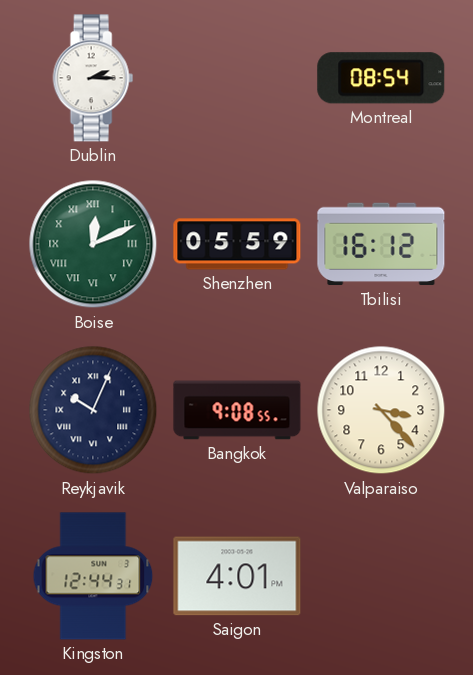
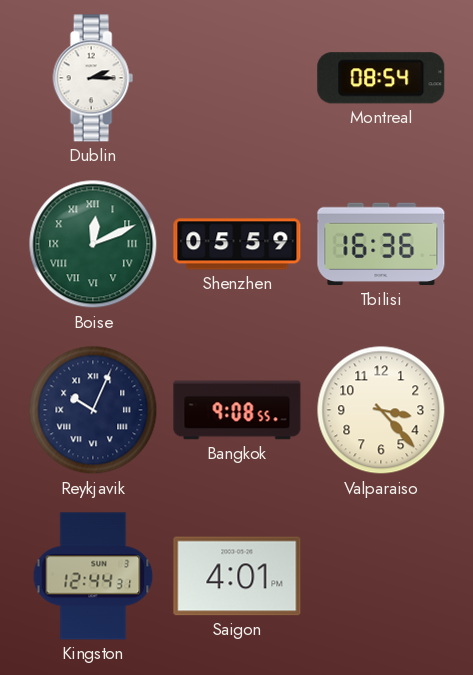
Tbilisi: 16:12 -> 16:36 (381, 244)
